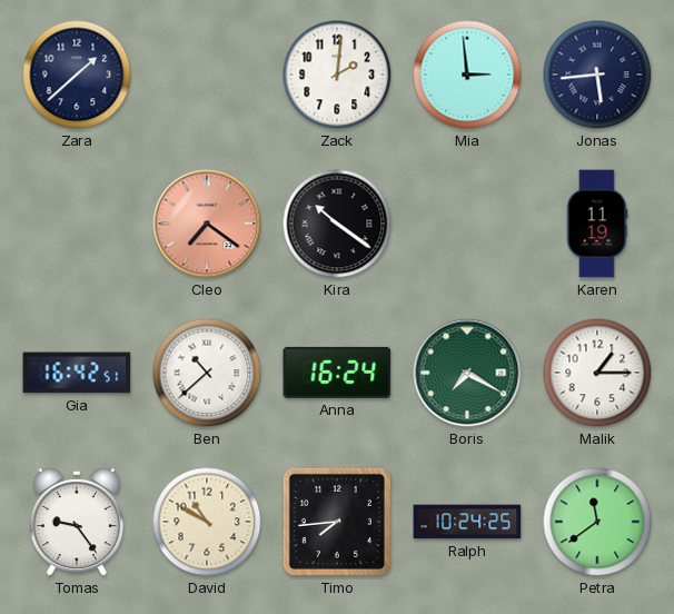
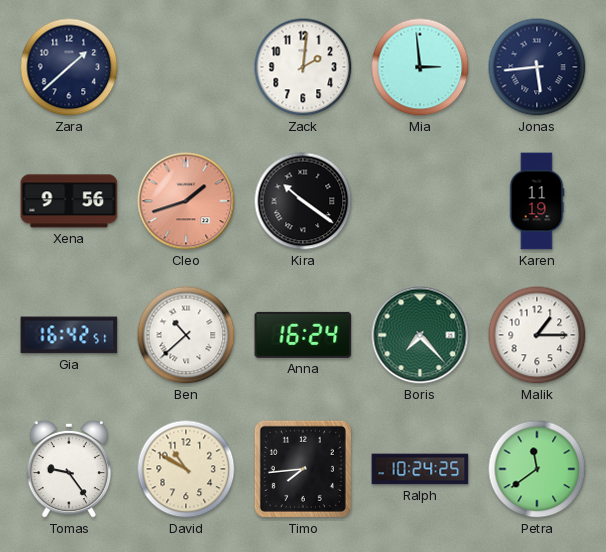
Xena: none -> 9:56 (69, 201)
Cleo: 7:21 -> 1:42 (186, 201)
Boris: 7:20 -> 7:23 (420, 335)
